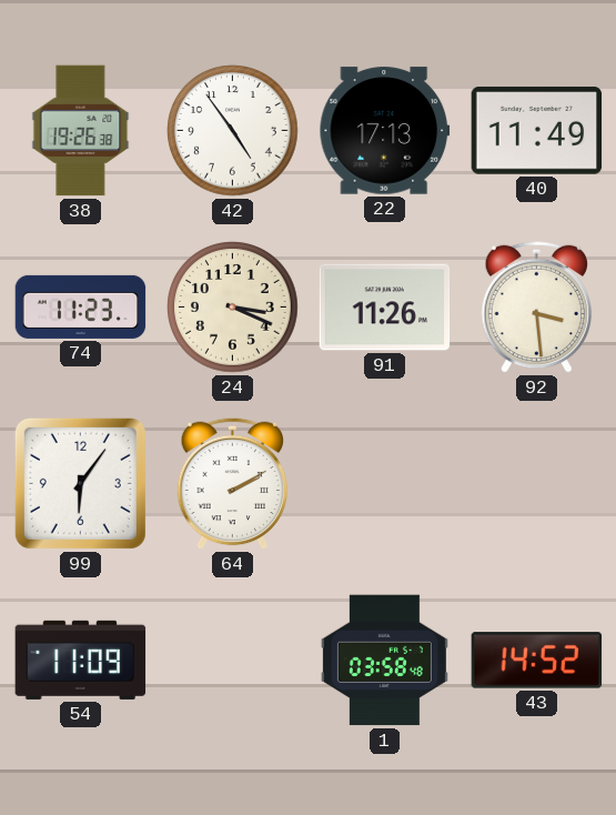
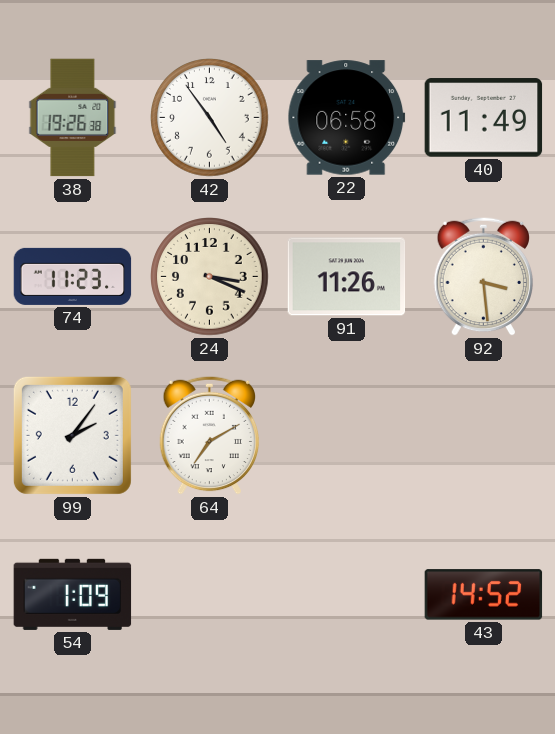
22: 17:13 -> 06:58 (347, 118)
99: 6:06 -> 2:06 (72, 435)
64: 2:10 -> 7:10 (210, 435)
54: 11:09 -> 1:09 (73, 594)
1: 03:58 -> none (384, 661)
